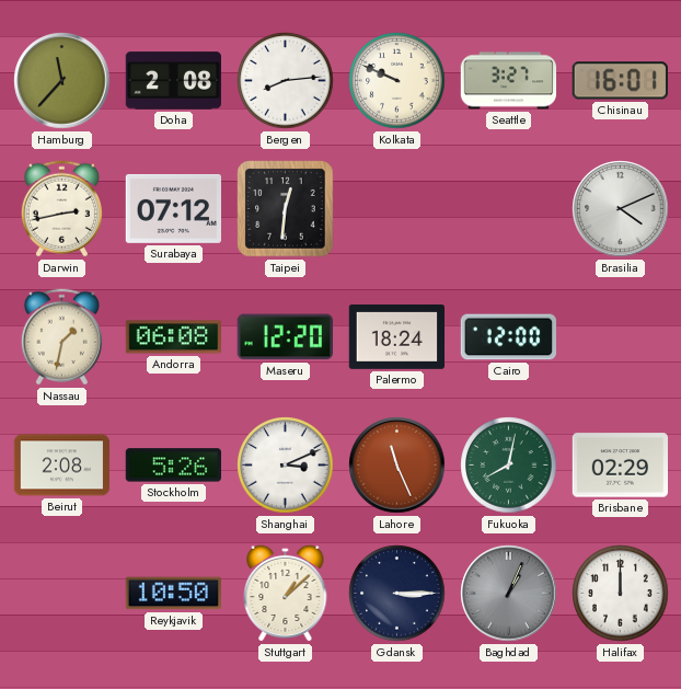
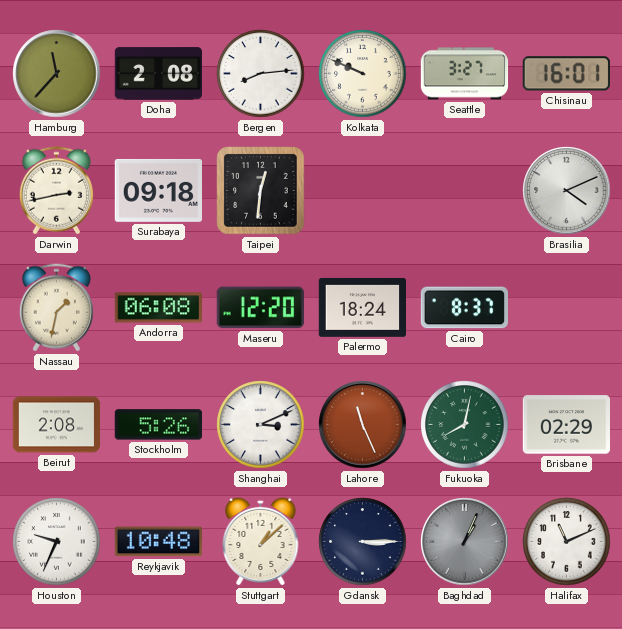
Surabaya: 07:12 -> 09:18 (158, 190)
Cairo: 12:00 -> 8:37 (464, 308)
Houston: none -> 9:34 (57, 542)
Reykjavik: 10:50 -> 10:48 (158, 542)
Halifax: 12:00 -> 11:11 (567, 542)
